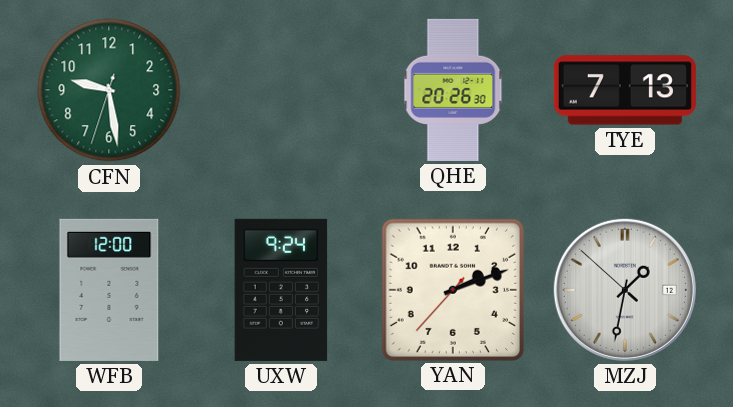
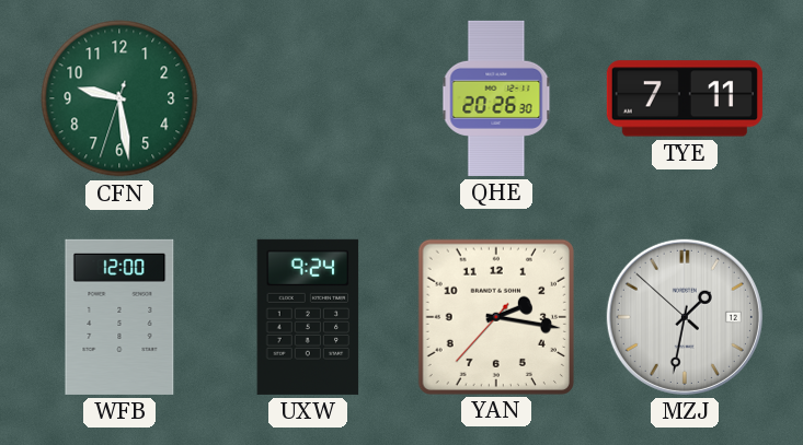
TYE: 7:13 -> 7:11 (685, 98)
YAN: 2:11 -> 2:16 (495, 316)
